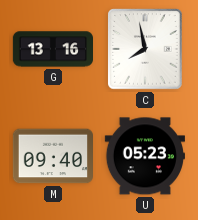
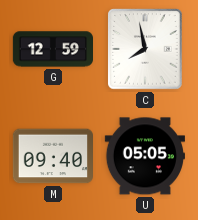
G: 13:16 -> 12:59 (52, 49)
U: 05:23 -> 05:05 (144, 156)
